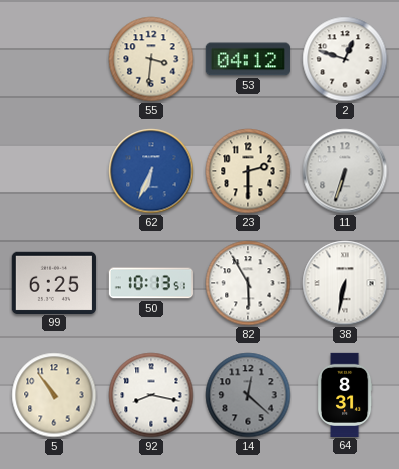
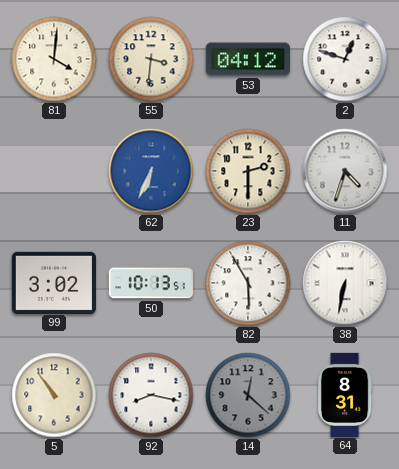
81: none -> 4:01 (54, 59)
11: 6:33 -> 4:33 (345, 171)
99: 6:25 -> 3:02 (54, 282)
